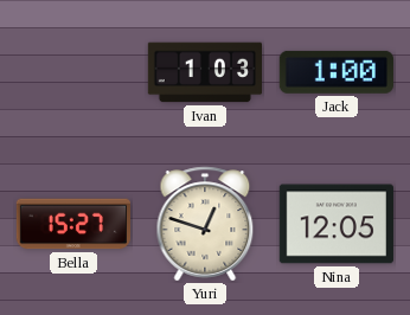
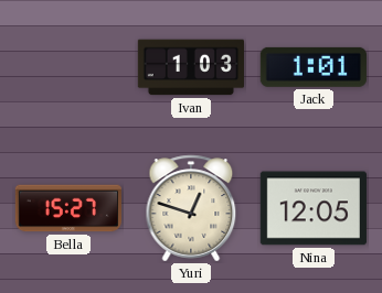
Jack: 1:00 -> 1:01 (314, 67)
